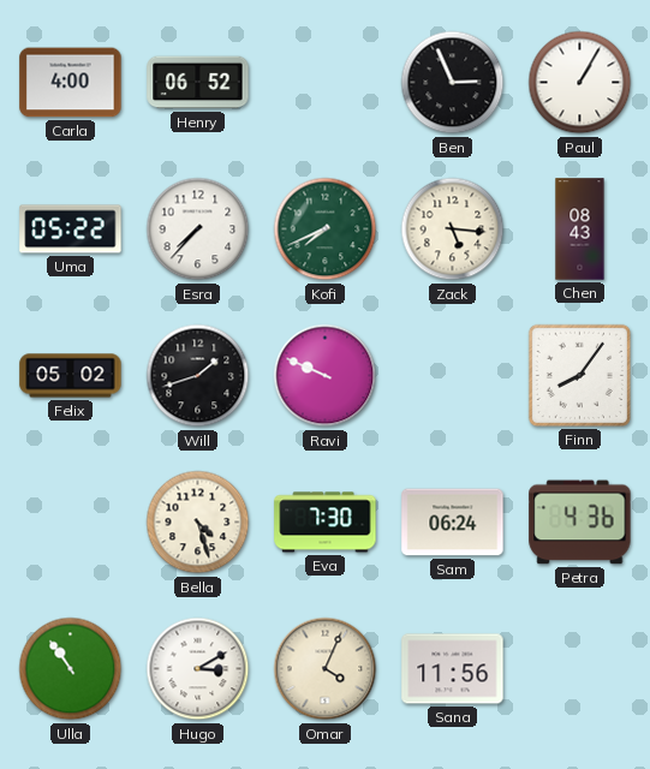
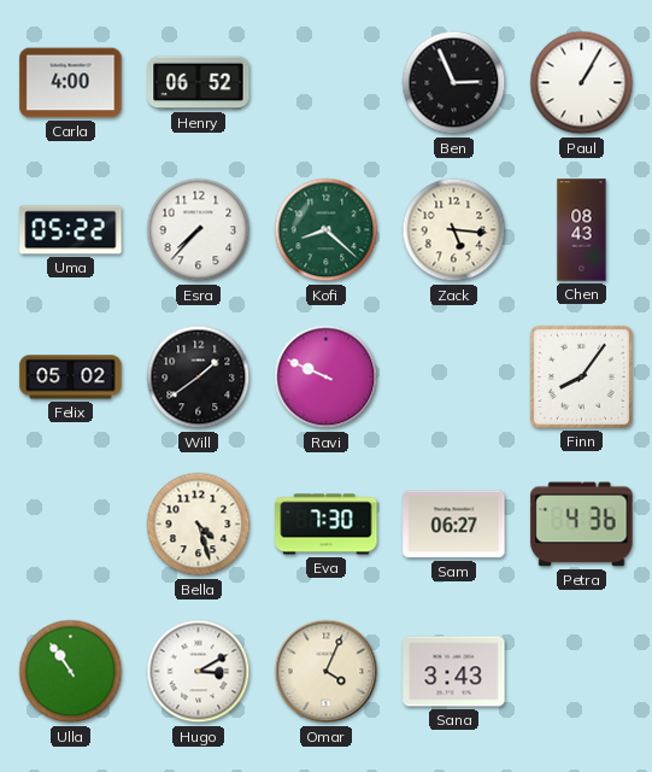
Kofi: 7:41 -> 8:22 (327, 230)
Will: 1:42 -> 1:39 (199, 378)
Sam: 06:24 -> 06:27 (454, 525)
Sana: 11:56 -> 3:43 (454, 672)
